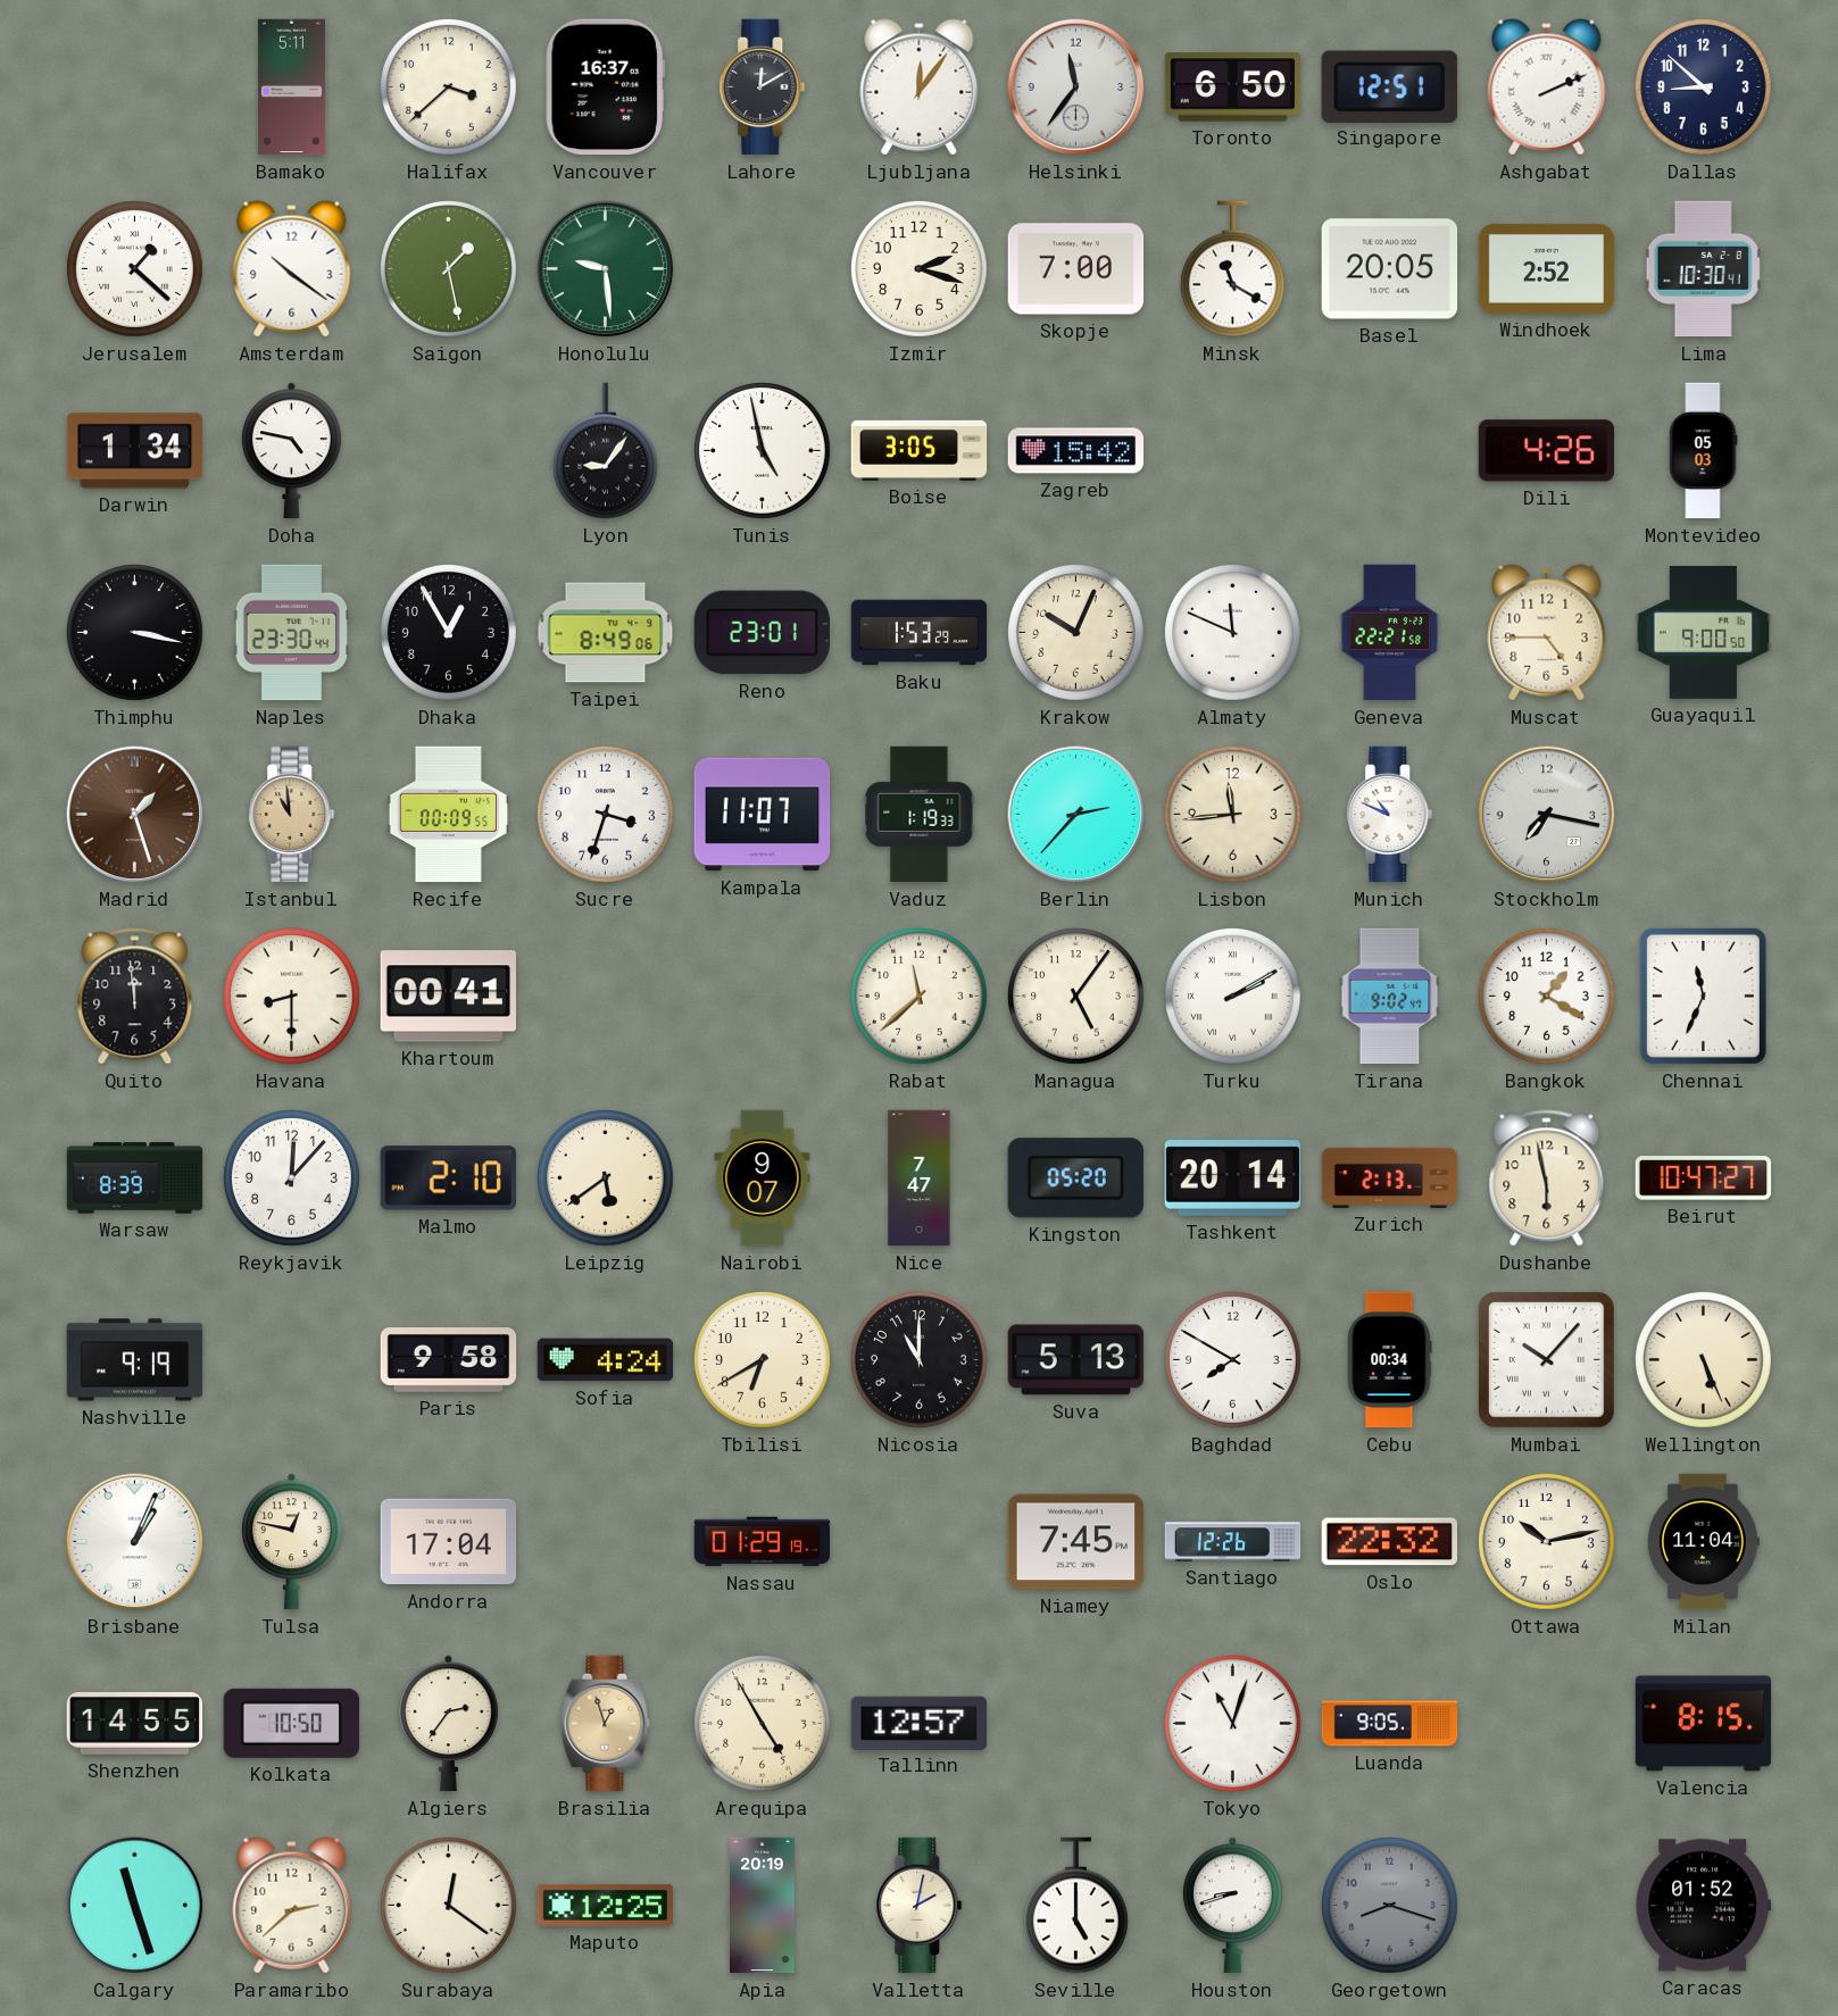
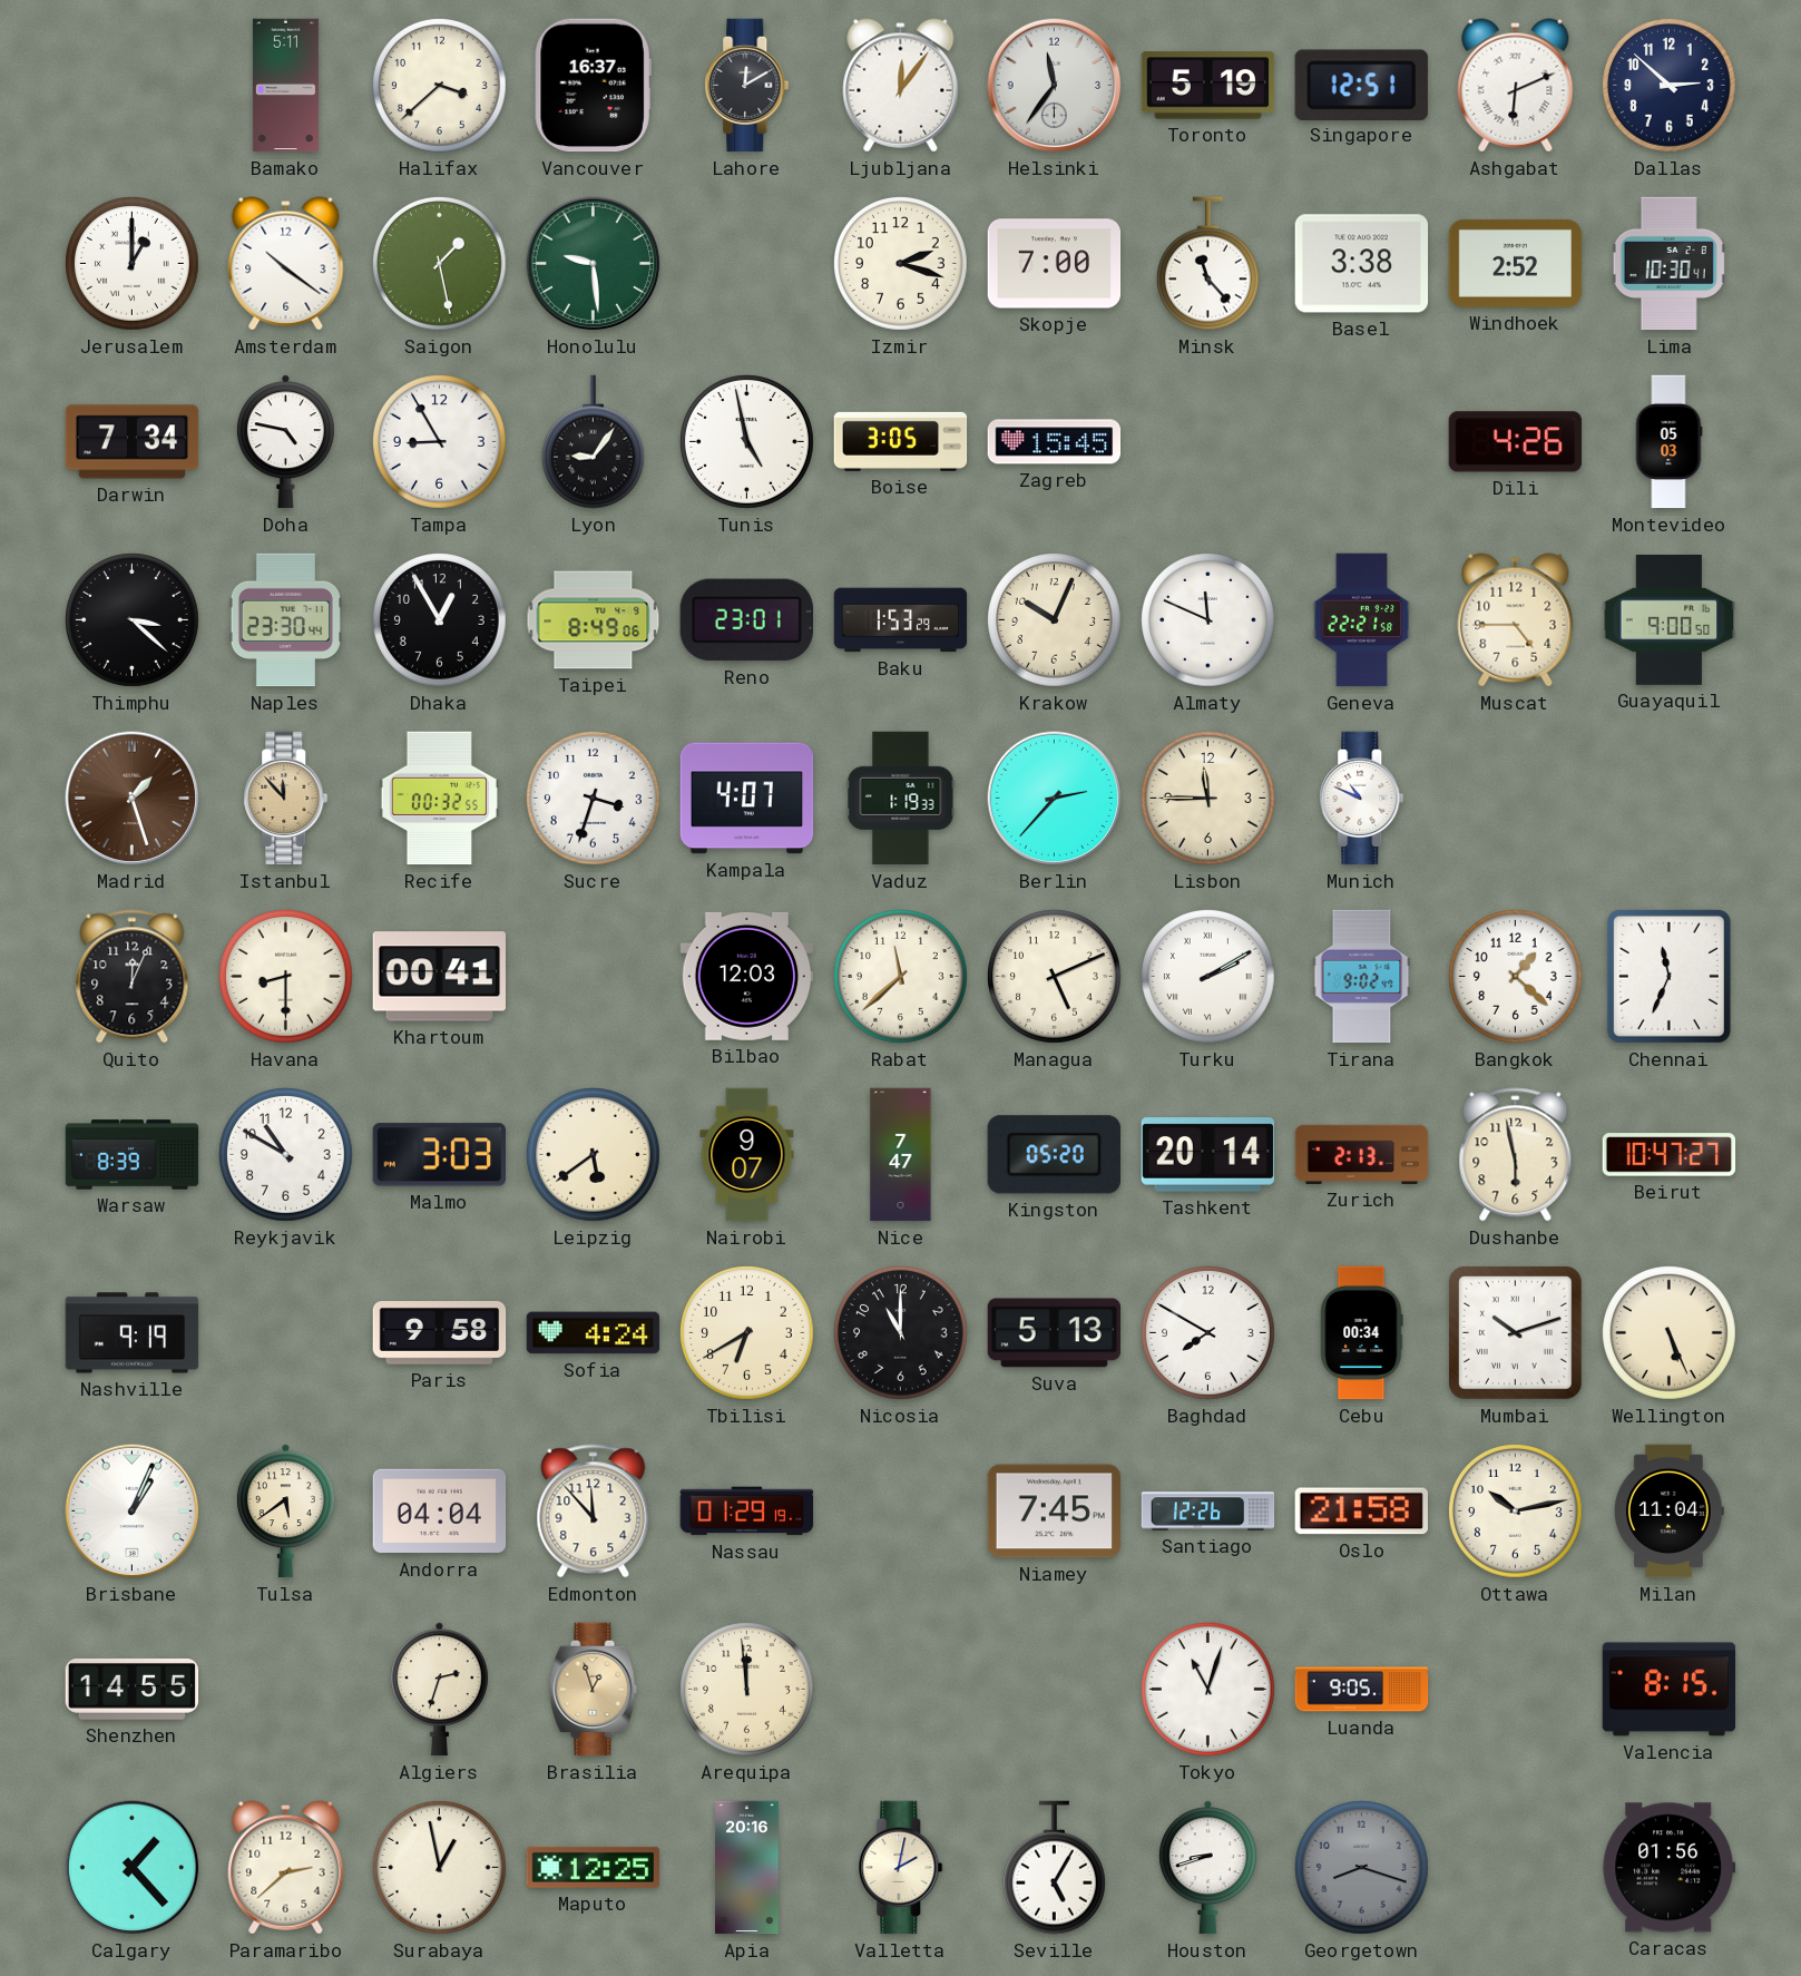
Toronto: 6:50 -> 5:19 (1208, 86)
Ashgabat: 2:11 -> 6:11 (1516, 86)
Dallas: 8:52 -> 2:52 (1670, 86)
Jerusalem: 1:22 -> 1:00 (133, 264)
Minsk: 11:20 -> 11:23 (1207, 264)
Basel: 20:05 -> 3:38 (1362, 264)
Darwin: 1:34 -> 7:34 (133, 442)
Tampa: none -> 8:55 (440, 442)
Zagreb: 15:42 -> 15:45 (1055, 442)
Thimphu: 3:17 -> 3:22 (133, 620)
Istanbul: 10:59 -> 11:53 (286, 799)
Recife: 00:09 -> 00:32 (439, 799)
Kampala: 11:07 -> 4:07 (747, 799)
Lisbon: 11:44 -> 11:45 (1208, 799)
Stockholm: 7:17 -> none (1547, 815)
Quito: 11:59 -> 12:04 (133, 977)
Bilbao: none -> 12:03 (747, 976)
Managua: 5:06 -> 5:11 (1055, 977)
Bangkok: 1:20 -> 1:22 (1516, 977)
Reykjavik: 12:07 -> 10:50 (286, 1155)
Malmo: 2:10 -> 3:03 (439, 1155)
Mumbai: 10:07 -> 10:12 (1515, 1332)
Tulsa: 12:47 -> 5:39 (285, 1512)
Andorra: 17:04 -> 04:04 (440, 1512)
Edmonton: none -> 11:53 (594, 1512)
Oslo: 22:32 -> 21:58 (1361, 1512)
Kolkata: 10:50 -> none (291, 1723)
Algiers: 2:36 -> 2:33 (439, 1690)
Arequipa: 4:55 -> 11:59 (747, 1690)
Tallinn: 12:57 -> none (920, 1723)
Calgary: 11:27 -> 1:23 (133, 1868)
Surabaya: 12:21 -> 12:58 (440, 1868)
Apia: 20:19 -> 20:16 (747, 1868)
Seville: 5:00 -> 5:05 (1054, 1868)
Caracas: 01:52 -> 01:56 (1668, 1868)
